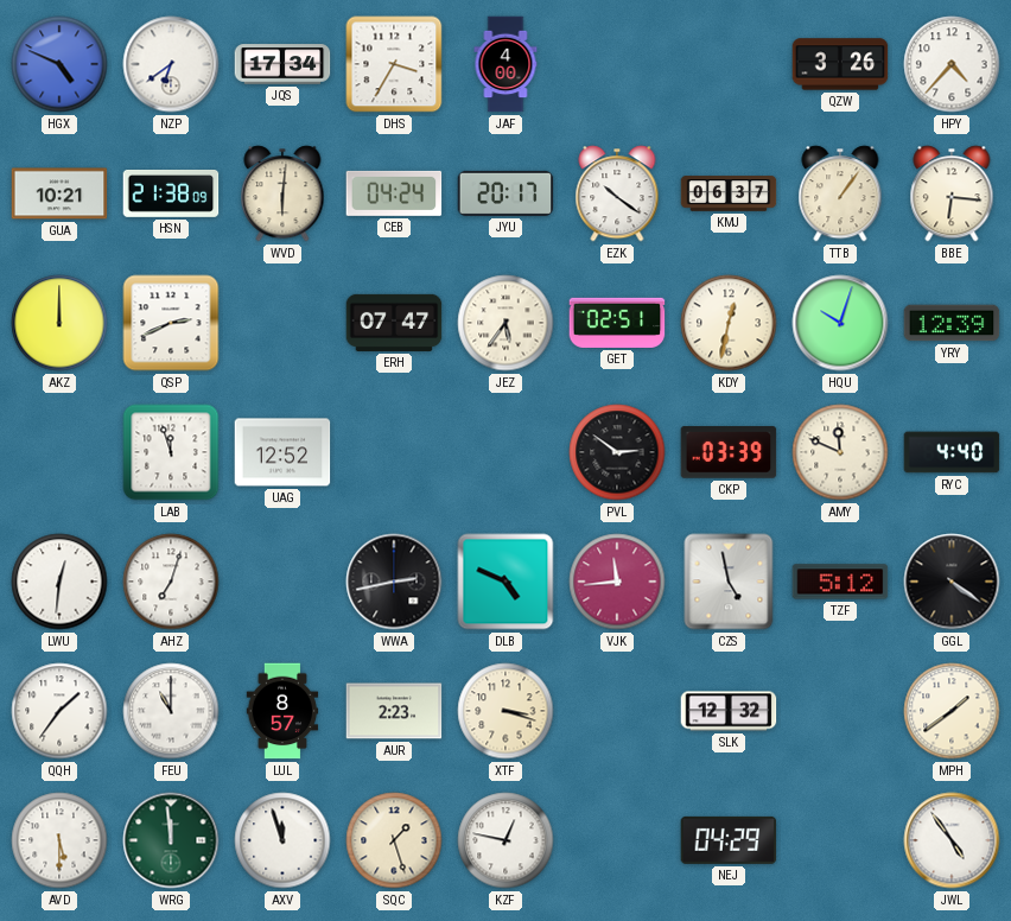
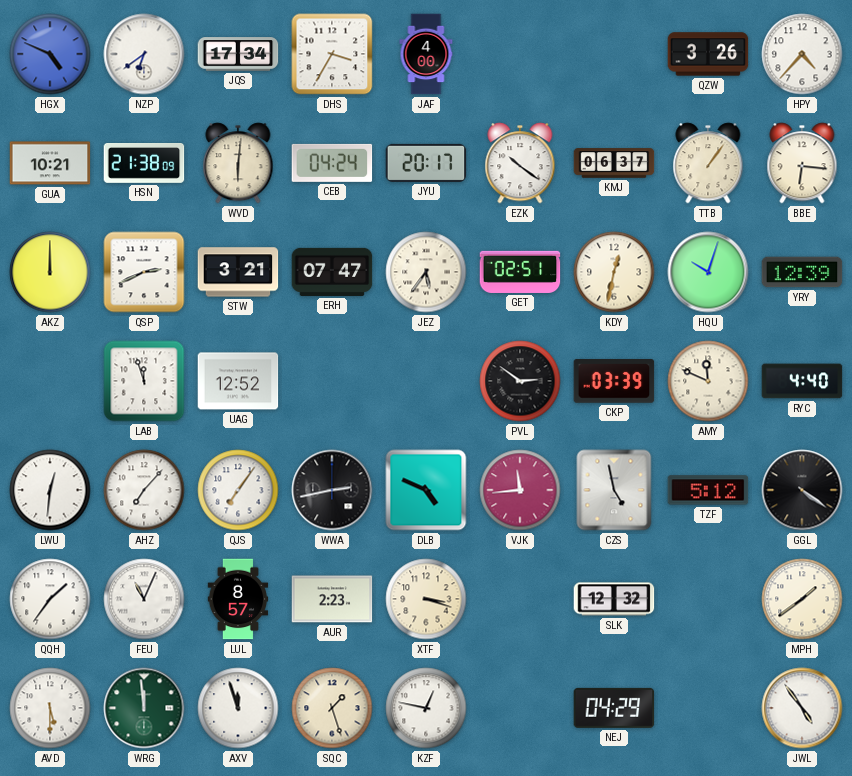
STW: none -> 3:21 (238, 272)
AHZ: 7:03 -> 7:07 (144, 490)
QJS: none -> 7:06 (238, 490)
FEU: 11:00 -> 11:04 (144, 599)
